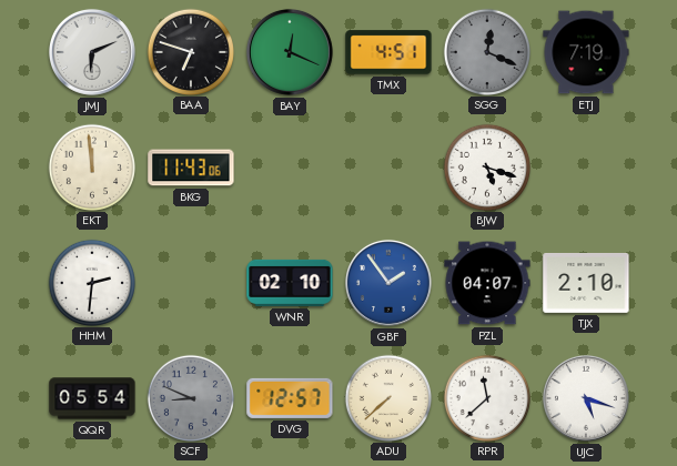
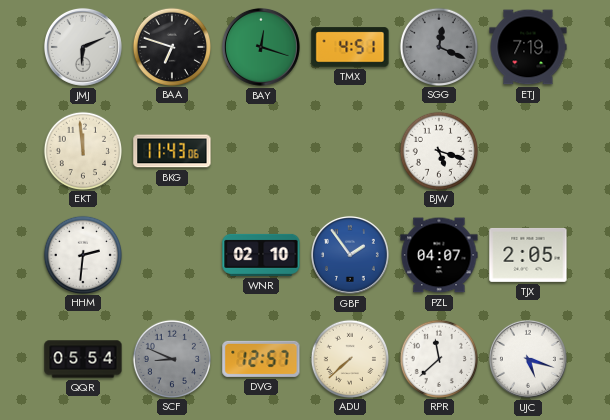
BAY: 12:19 -> 12:18 (261, 47)
TJX: 2:10 -> 2:05 (528, 255)
